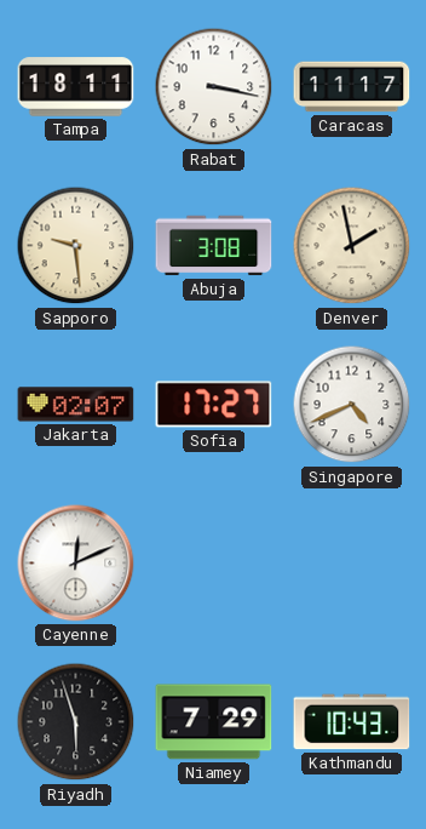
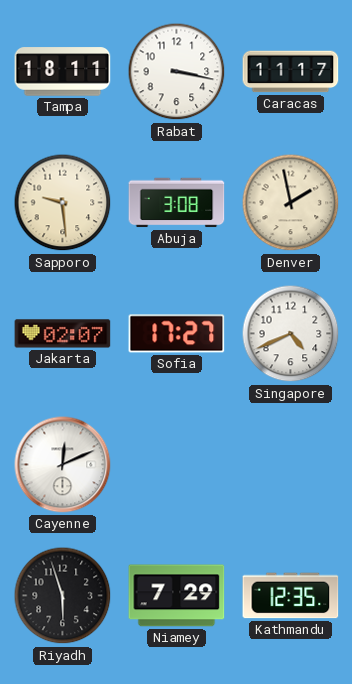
Kathmandu: 10:43 -> 12:35 (291, 596)
